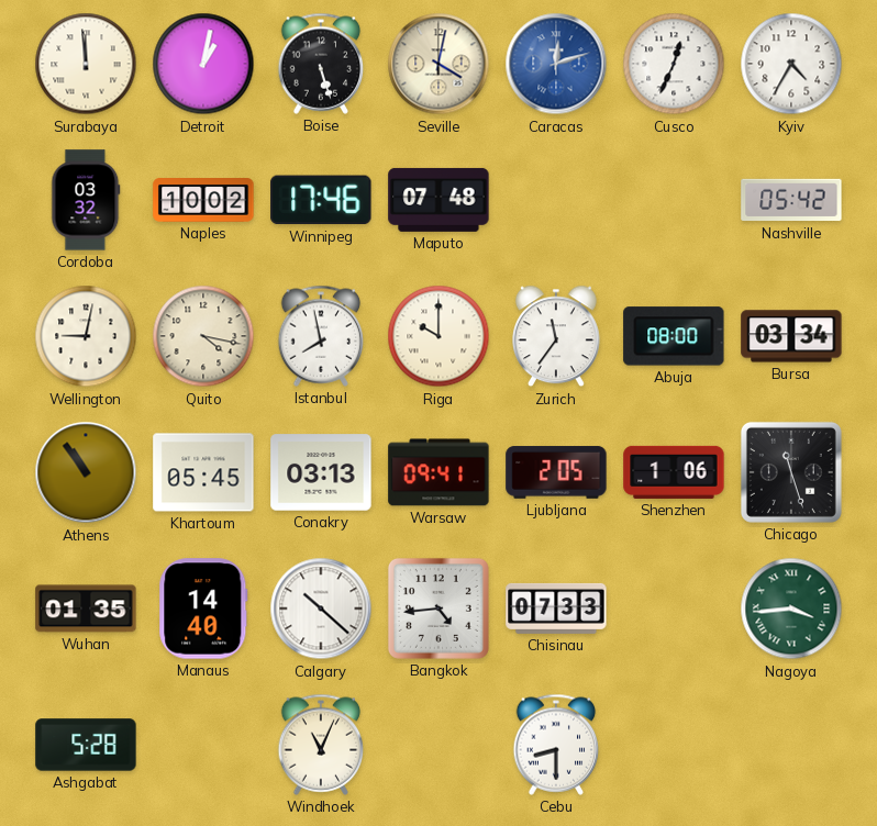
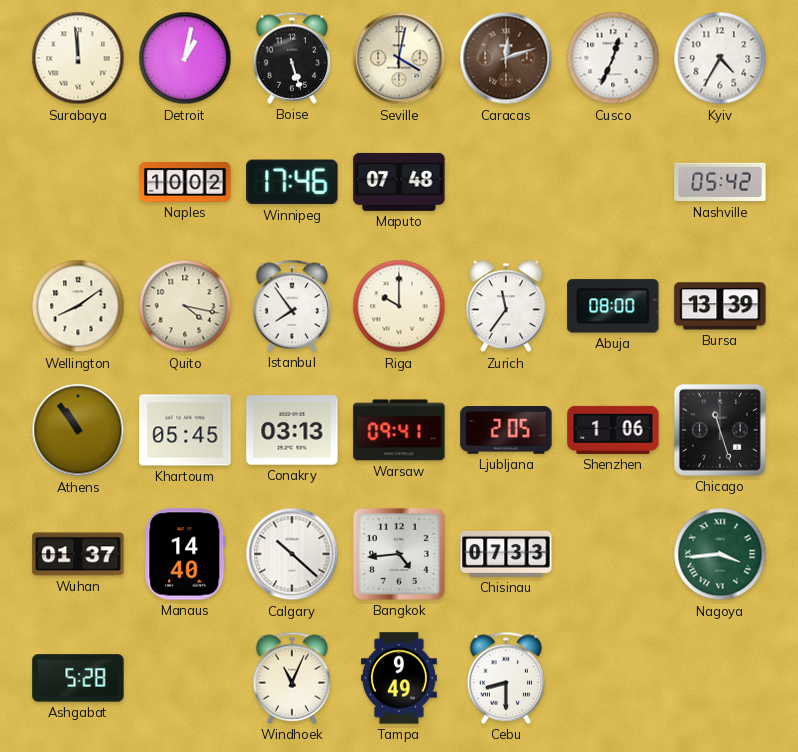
Caracas dial: blue -> brown (506, 58)
Cordoba: 03:32 -> none (86, 200)
Wellington: 9:02 -> 8:09 (78, 306)
Istanbul: 7:58 -> 7:54 (292, 306)
Bursa: 03:34 -> 13:39 (720, 306)
Wuhan: 01:35 -> 01:37 (78, 554)
Tampa: none -> 9:49 (399, 678)
